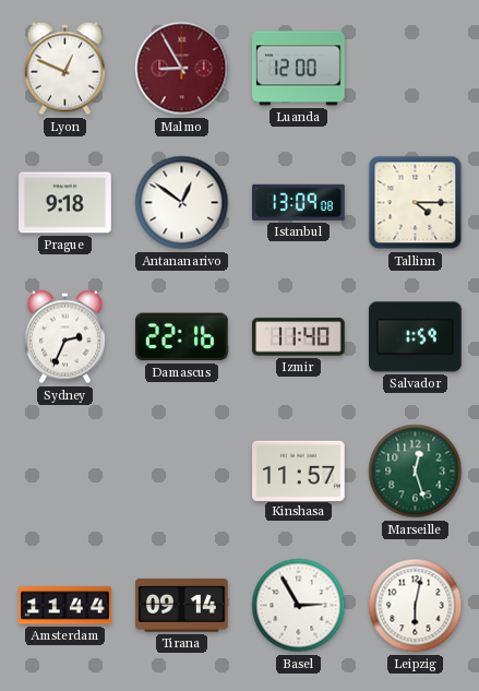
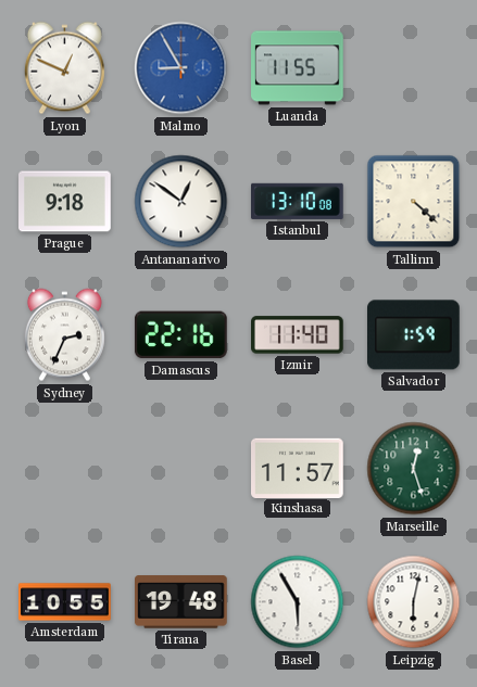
Malmo dial: burgundy -> blue (181, 68)
Luanda: 12:00 -> 11:55 (298, 68)
Istanbul: 13:09 -> 13:10 (298, 201)
Tallinn: 4:15 -> 4:22 (414, 202)
Amsterdam: 11:44 -> 10:55 (65, 602)
Tirana: 09:14 -> 19:48 (181, 602)
Basel: 2:55 -> 5:55 (298, 602)
